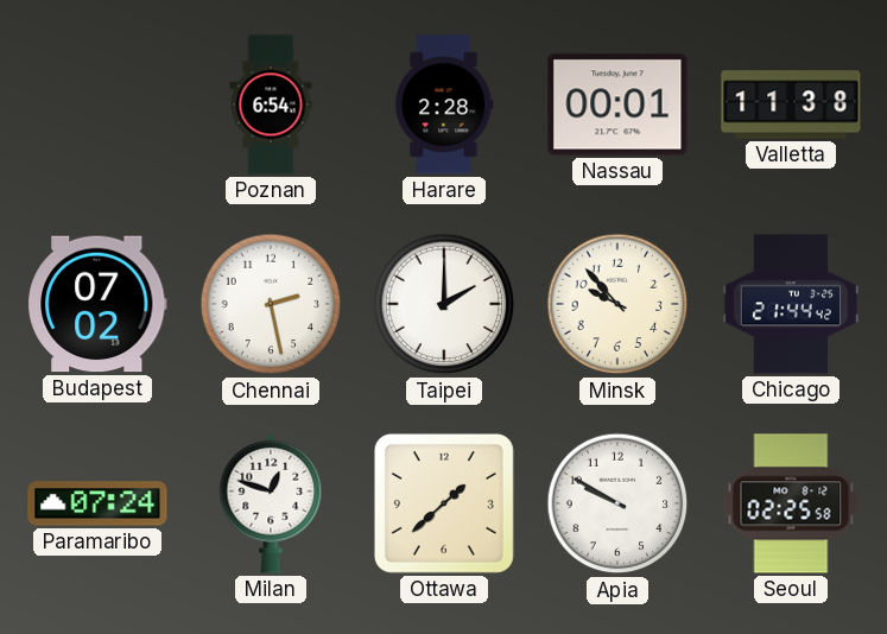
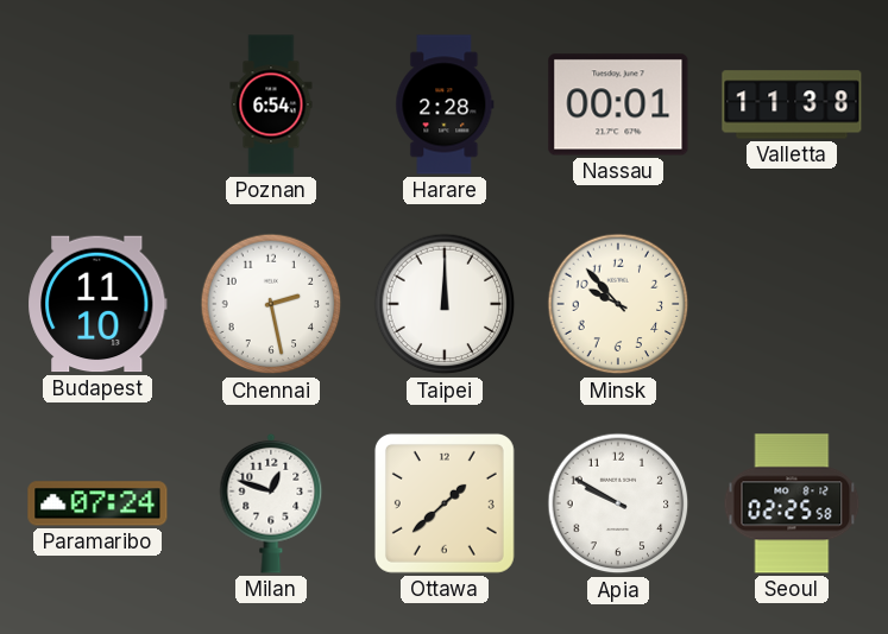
Budapest: 07:02 -> 11:10 (97, 304)
Taipei: 2:00 -> 12:00 (445, 304)
Chicago: 21:44 -> none (791, 304)
